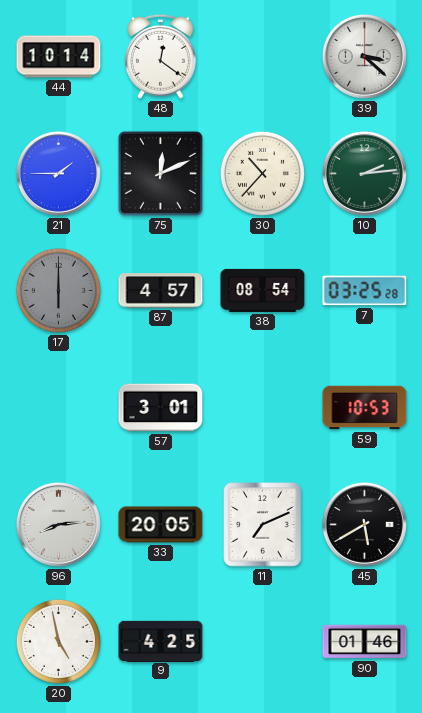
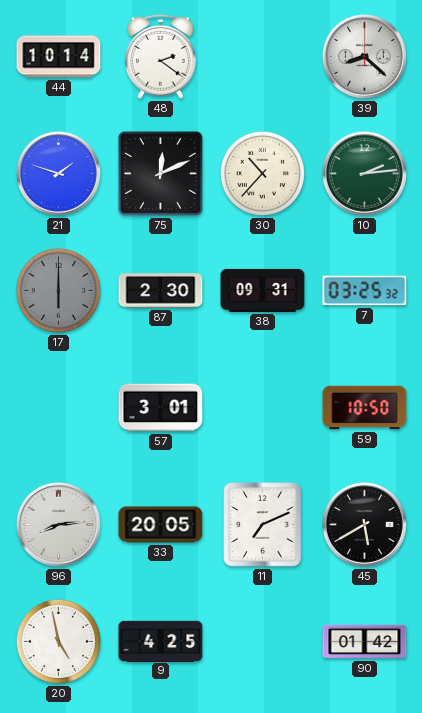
48: 12:21 -> 2:21 (160, 56)
39: 3:22 -> 8:22 (364, 56)
21: 1:45 -> 1:48 (58, 173)
87: 4:57 -> 2:30 (161, 291)
38: 08:54 -> 09:31 (263, 290)
7: 03:25:28 -> 03:25:32 (365, 291)
59: 10:53 -> 10:50 (365, 408)
90: 01:46 -> 01:42 (365, 642)
